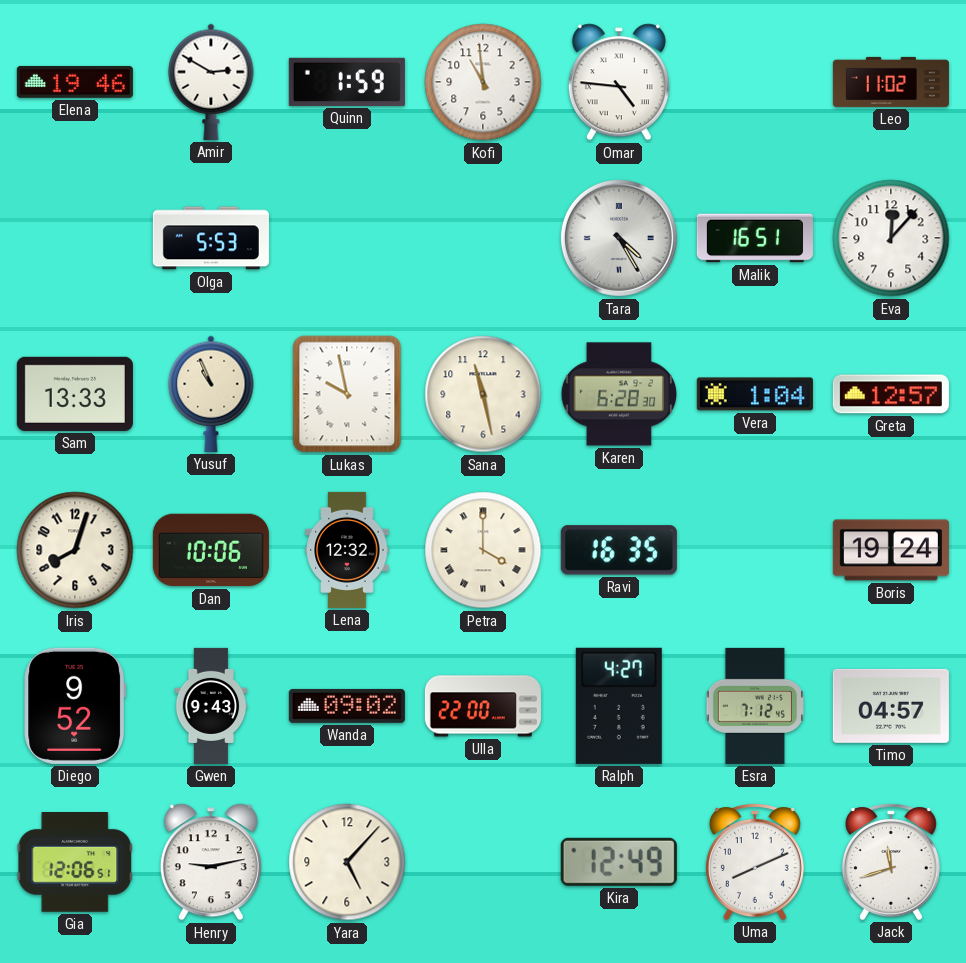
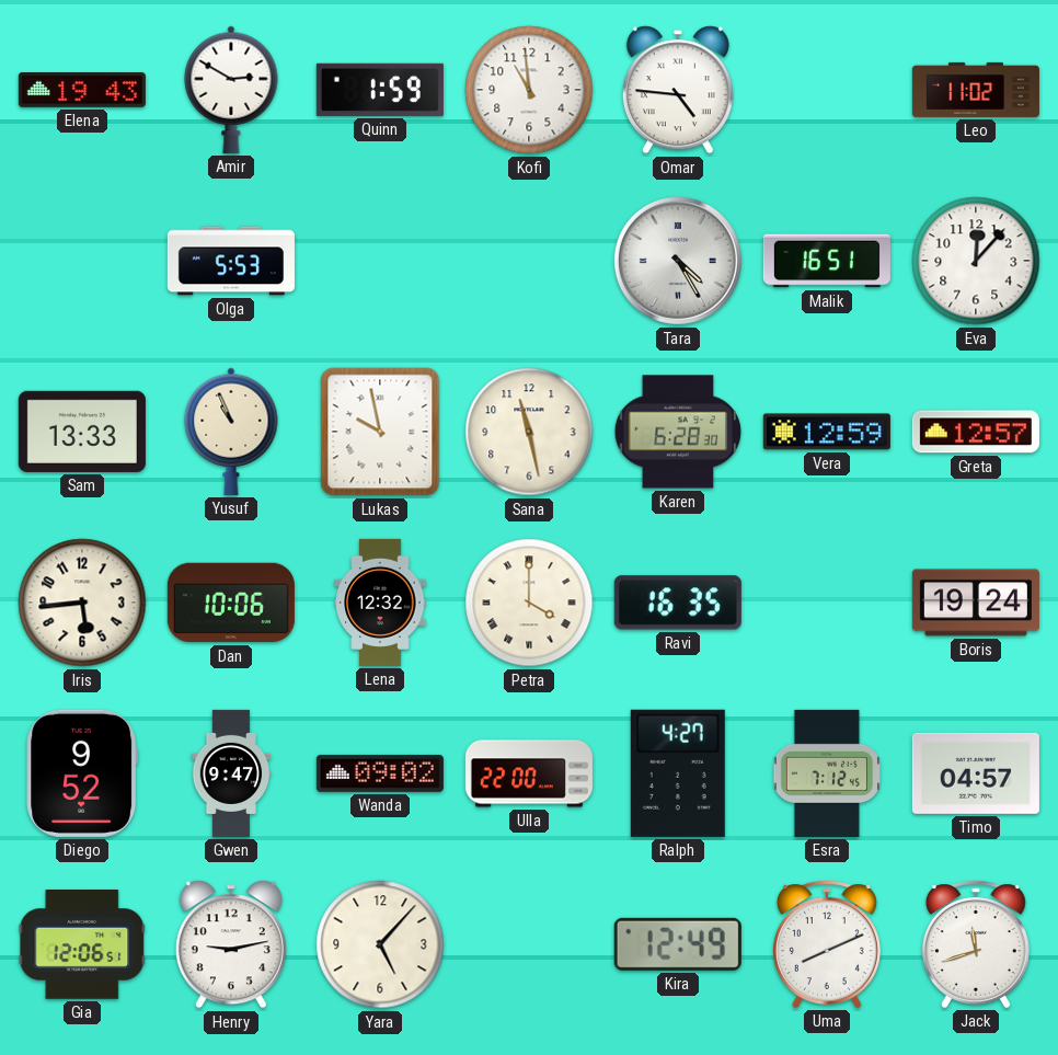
Elena: 19:46 -> 19:43 (82, 90)
Vera: 1:04 -> 12:59 (827, 432)
Iris: 8:03 -> 5:44 (82, 603)
Gwen: 9:43 -> 9:47 (231, 773)
